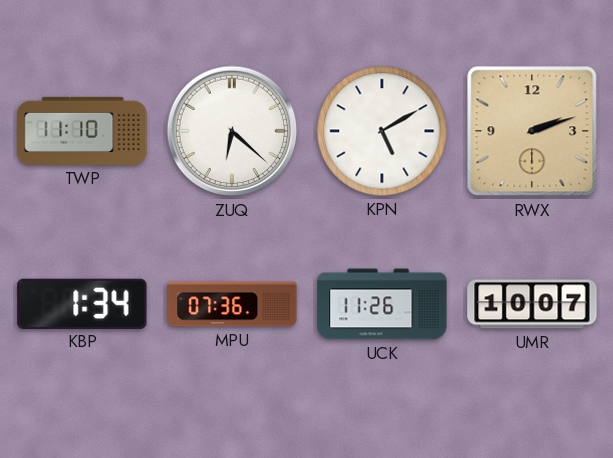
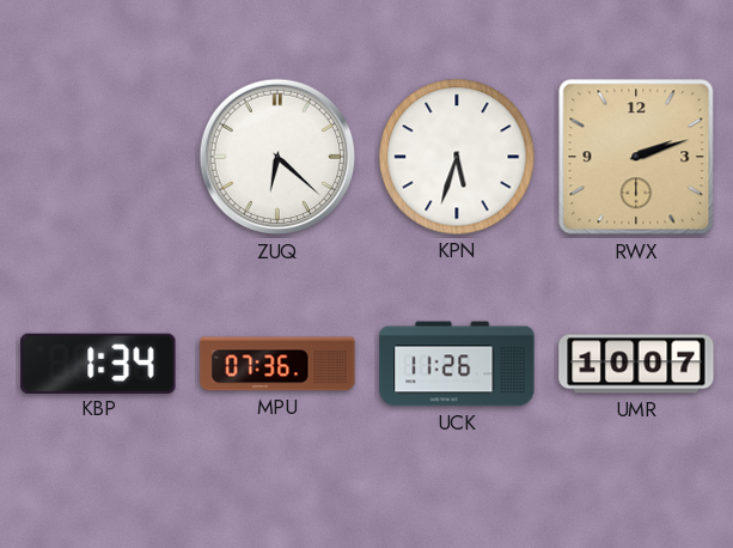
TWP: 11:10 -> none (82, 131)
KPN: 5:10 -> 5:33 (457, 157)
